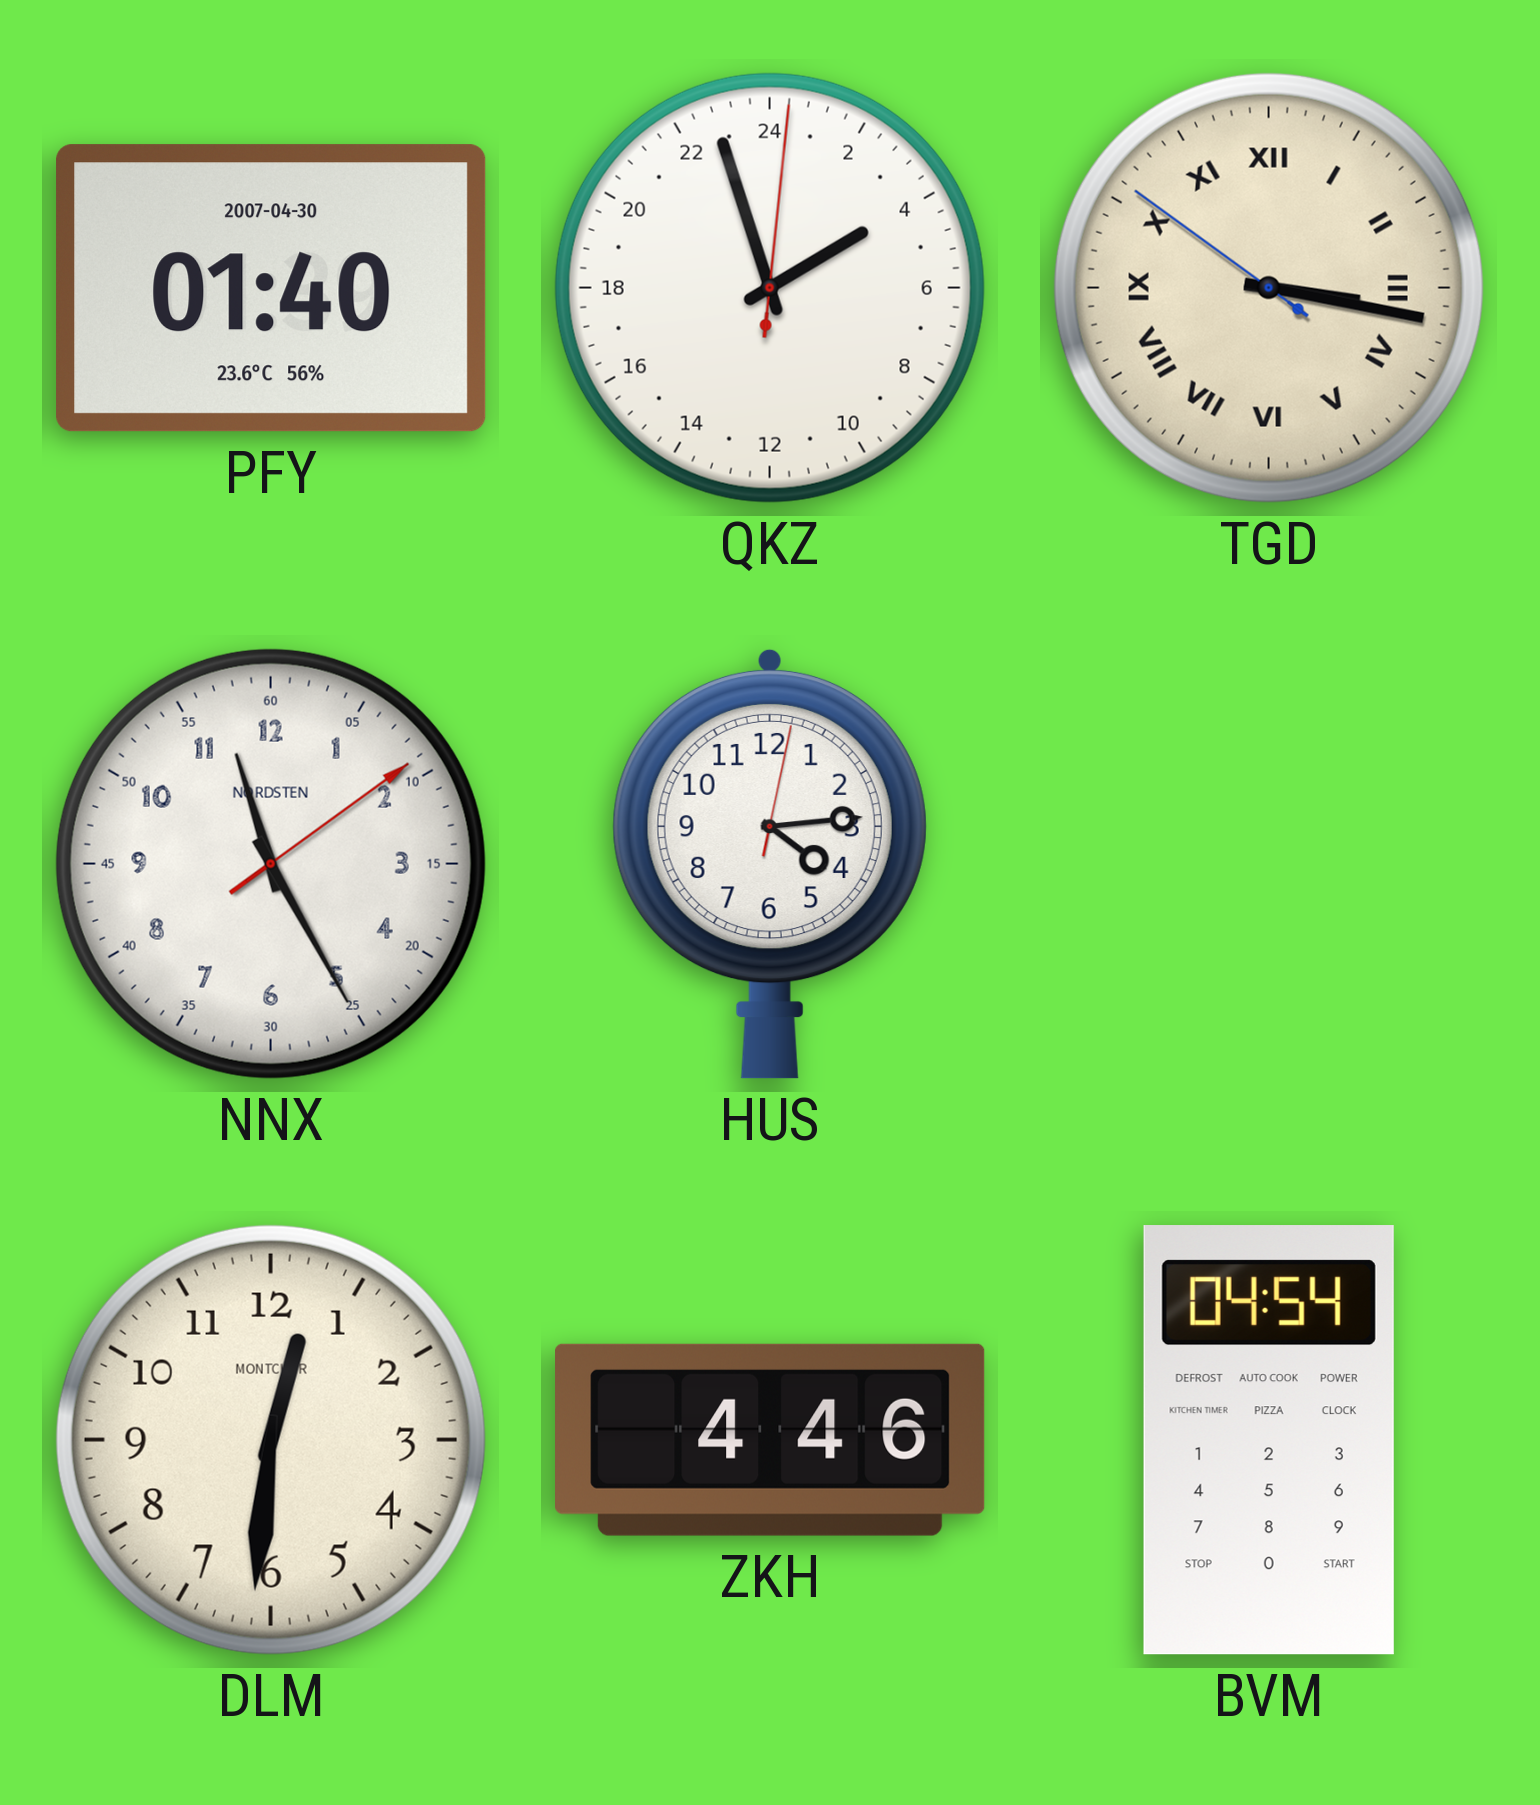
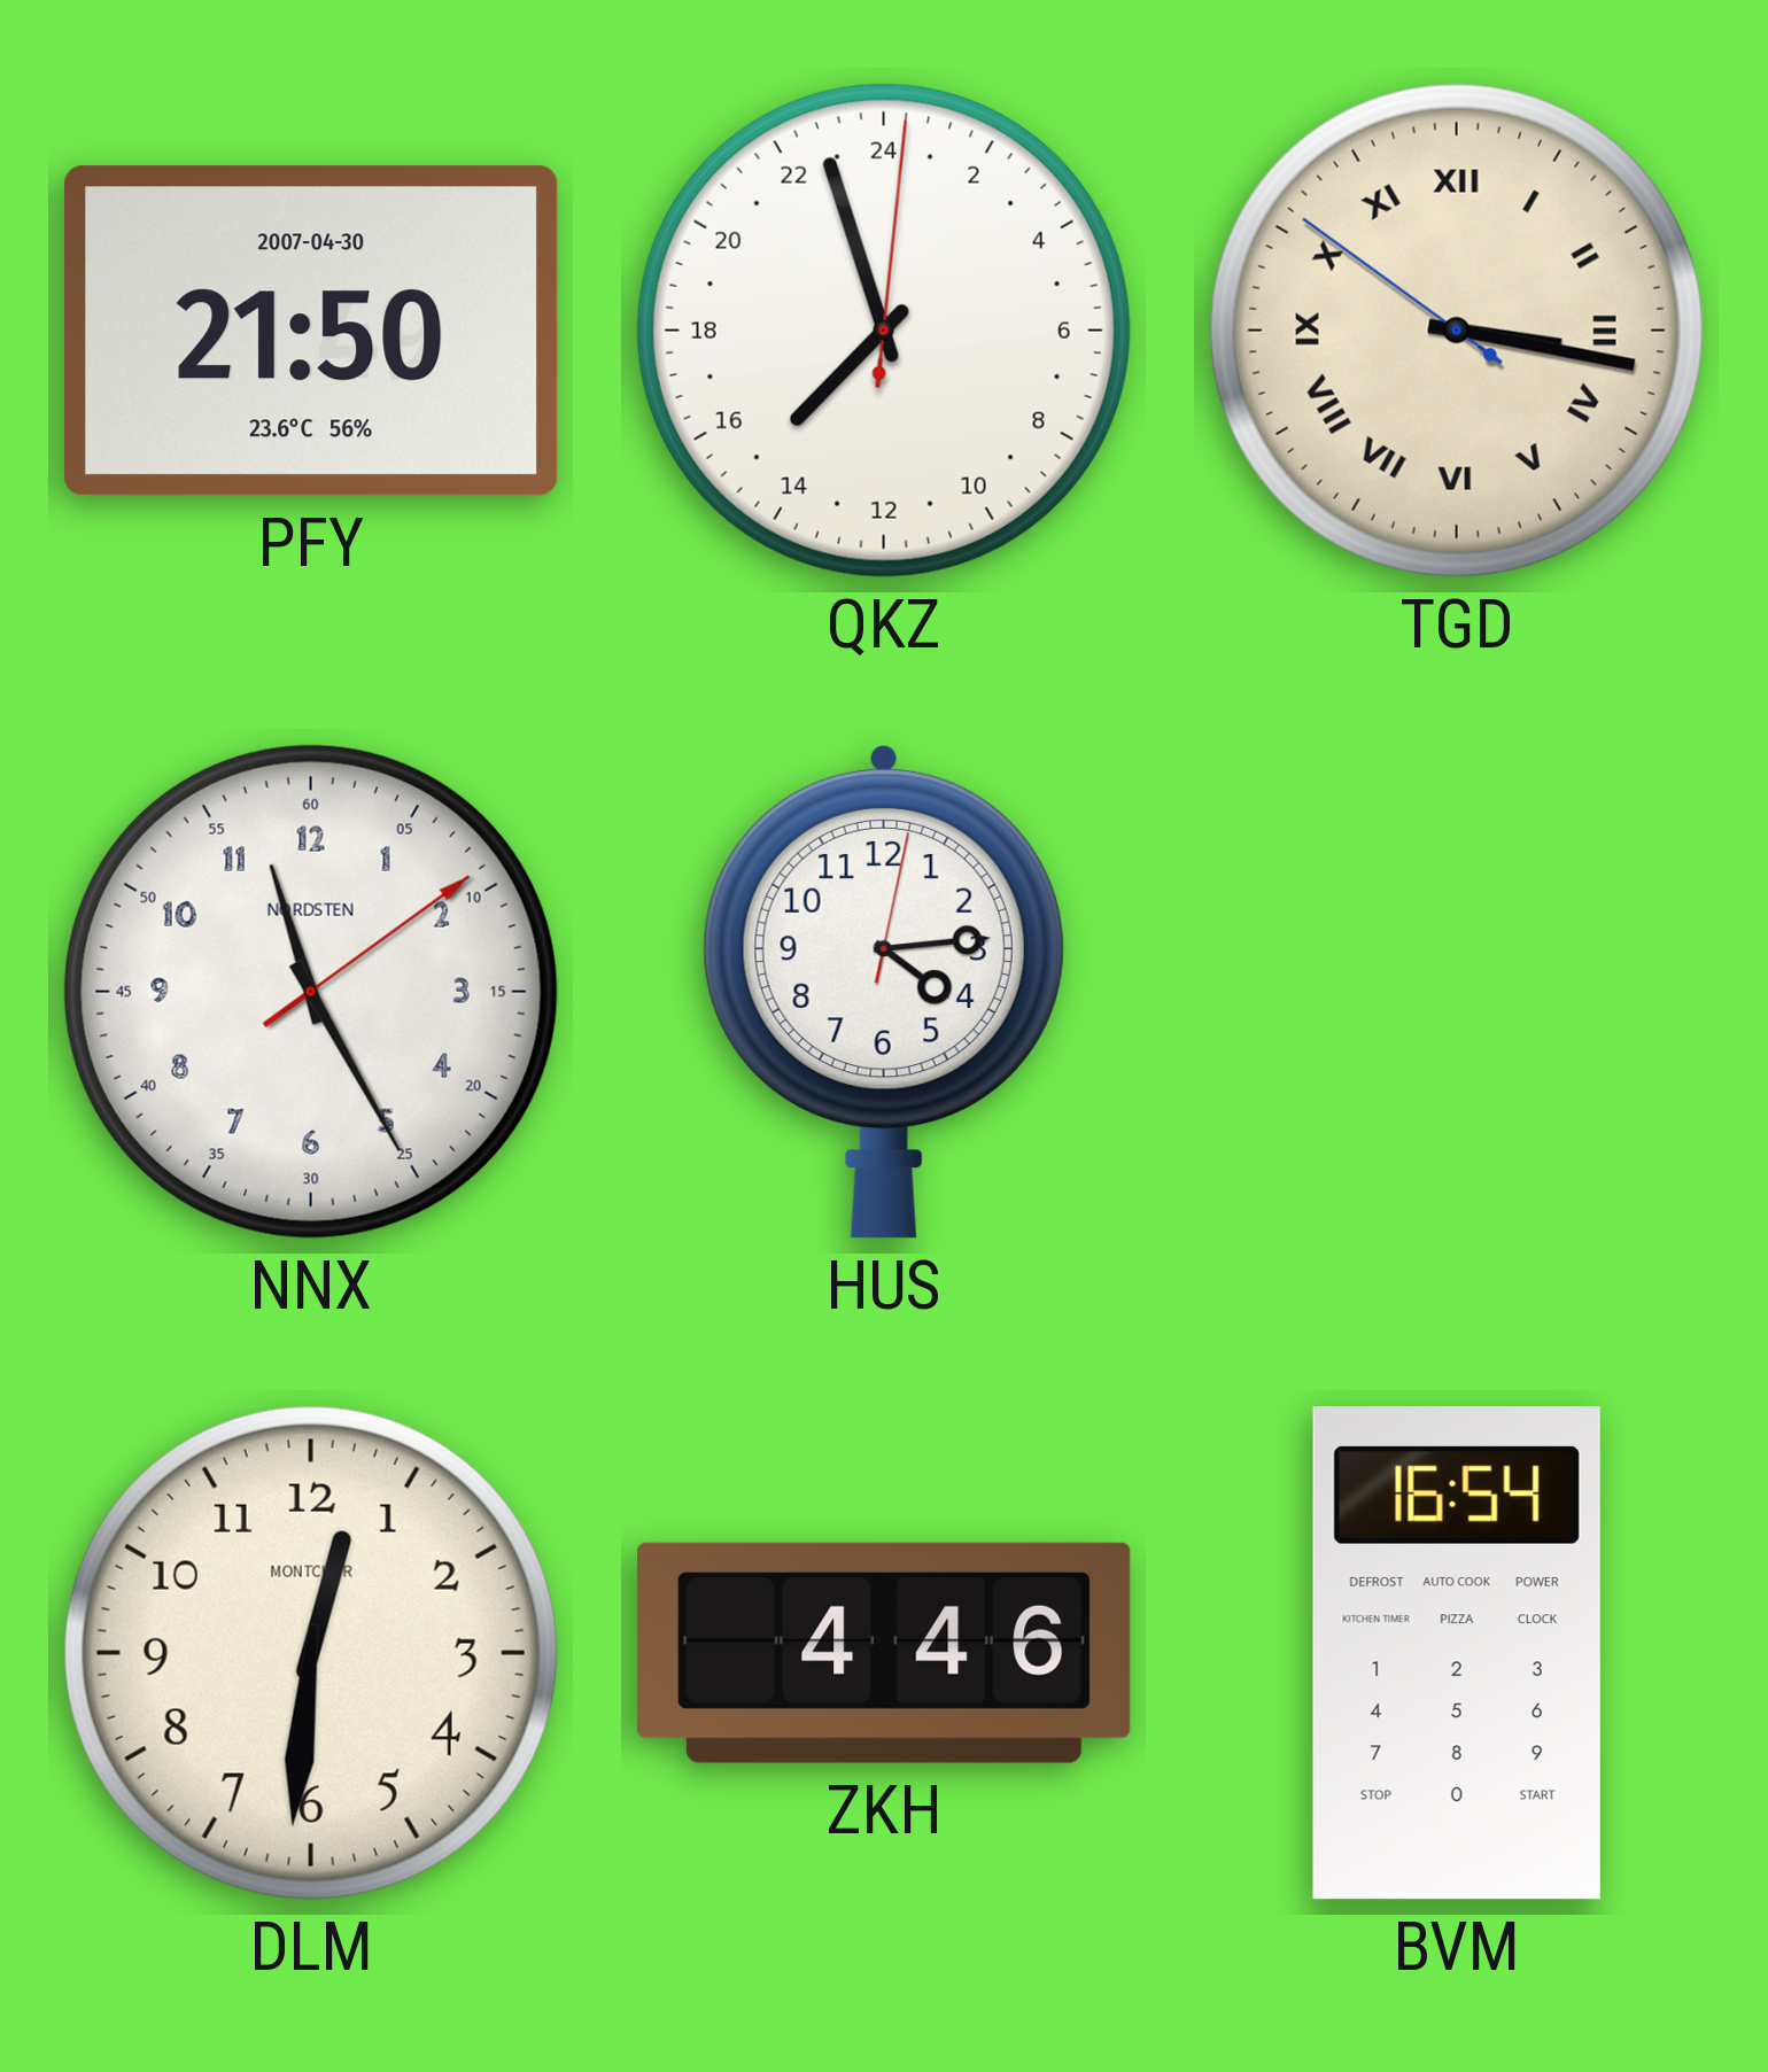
PFY: 01:40 -> 21:50 (311, 331)
QKZ: 3:57 -> 14:57 (884, 331)
BVM: 04:54 -> 16:54 (1457, 1653)
